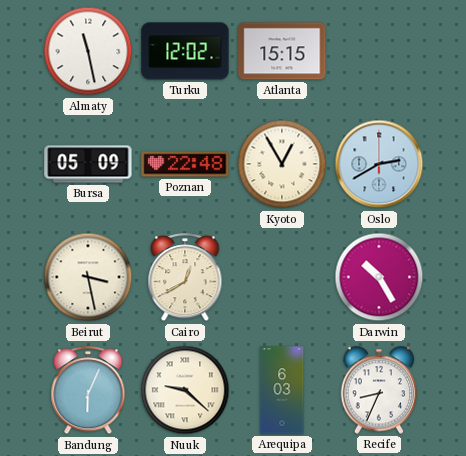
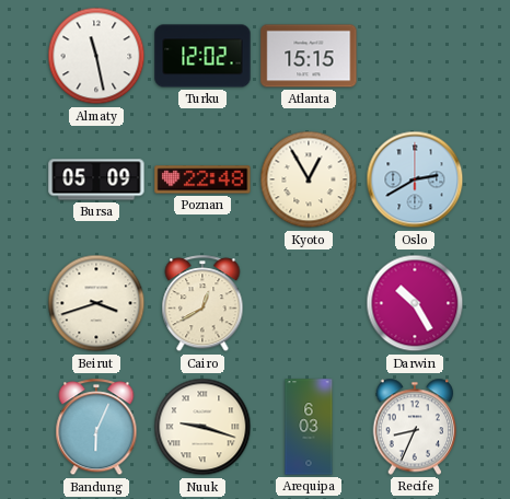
Beirut: 3:28 -> 3:42 (96, 303)
Nuuk: 9:22 -> 9:18 (202, 427)
